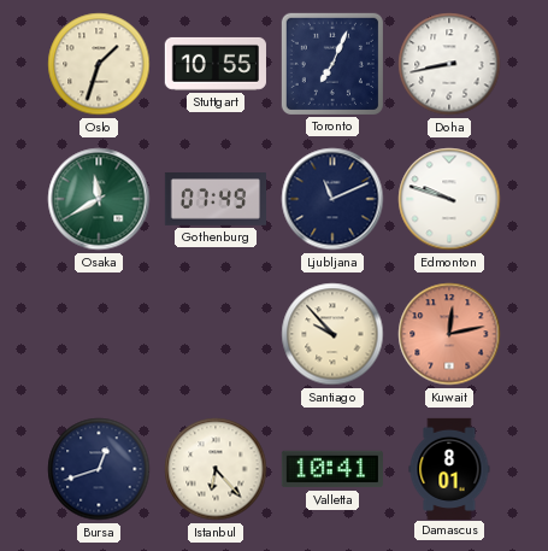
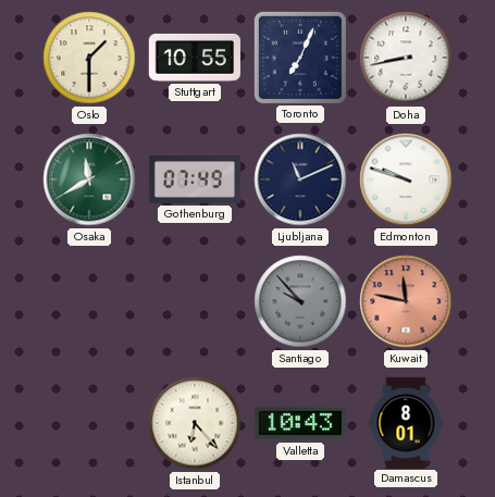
Oslo: 1:33 -> 1:30 (89, 58)
Santiago dial: cream -> grey (300, 301)
Kuwait: 12:13 -> 11:47 (406, 301)
Bursa: 12:42 -> none (99, 469)
Valletta: 10:41 -> 10:43 (300, 423)
